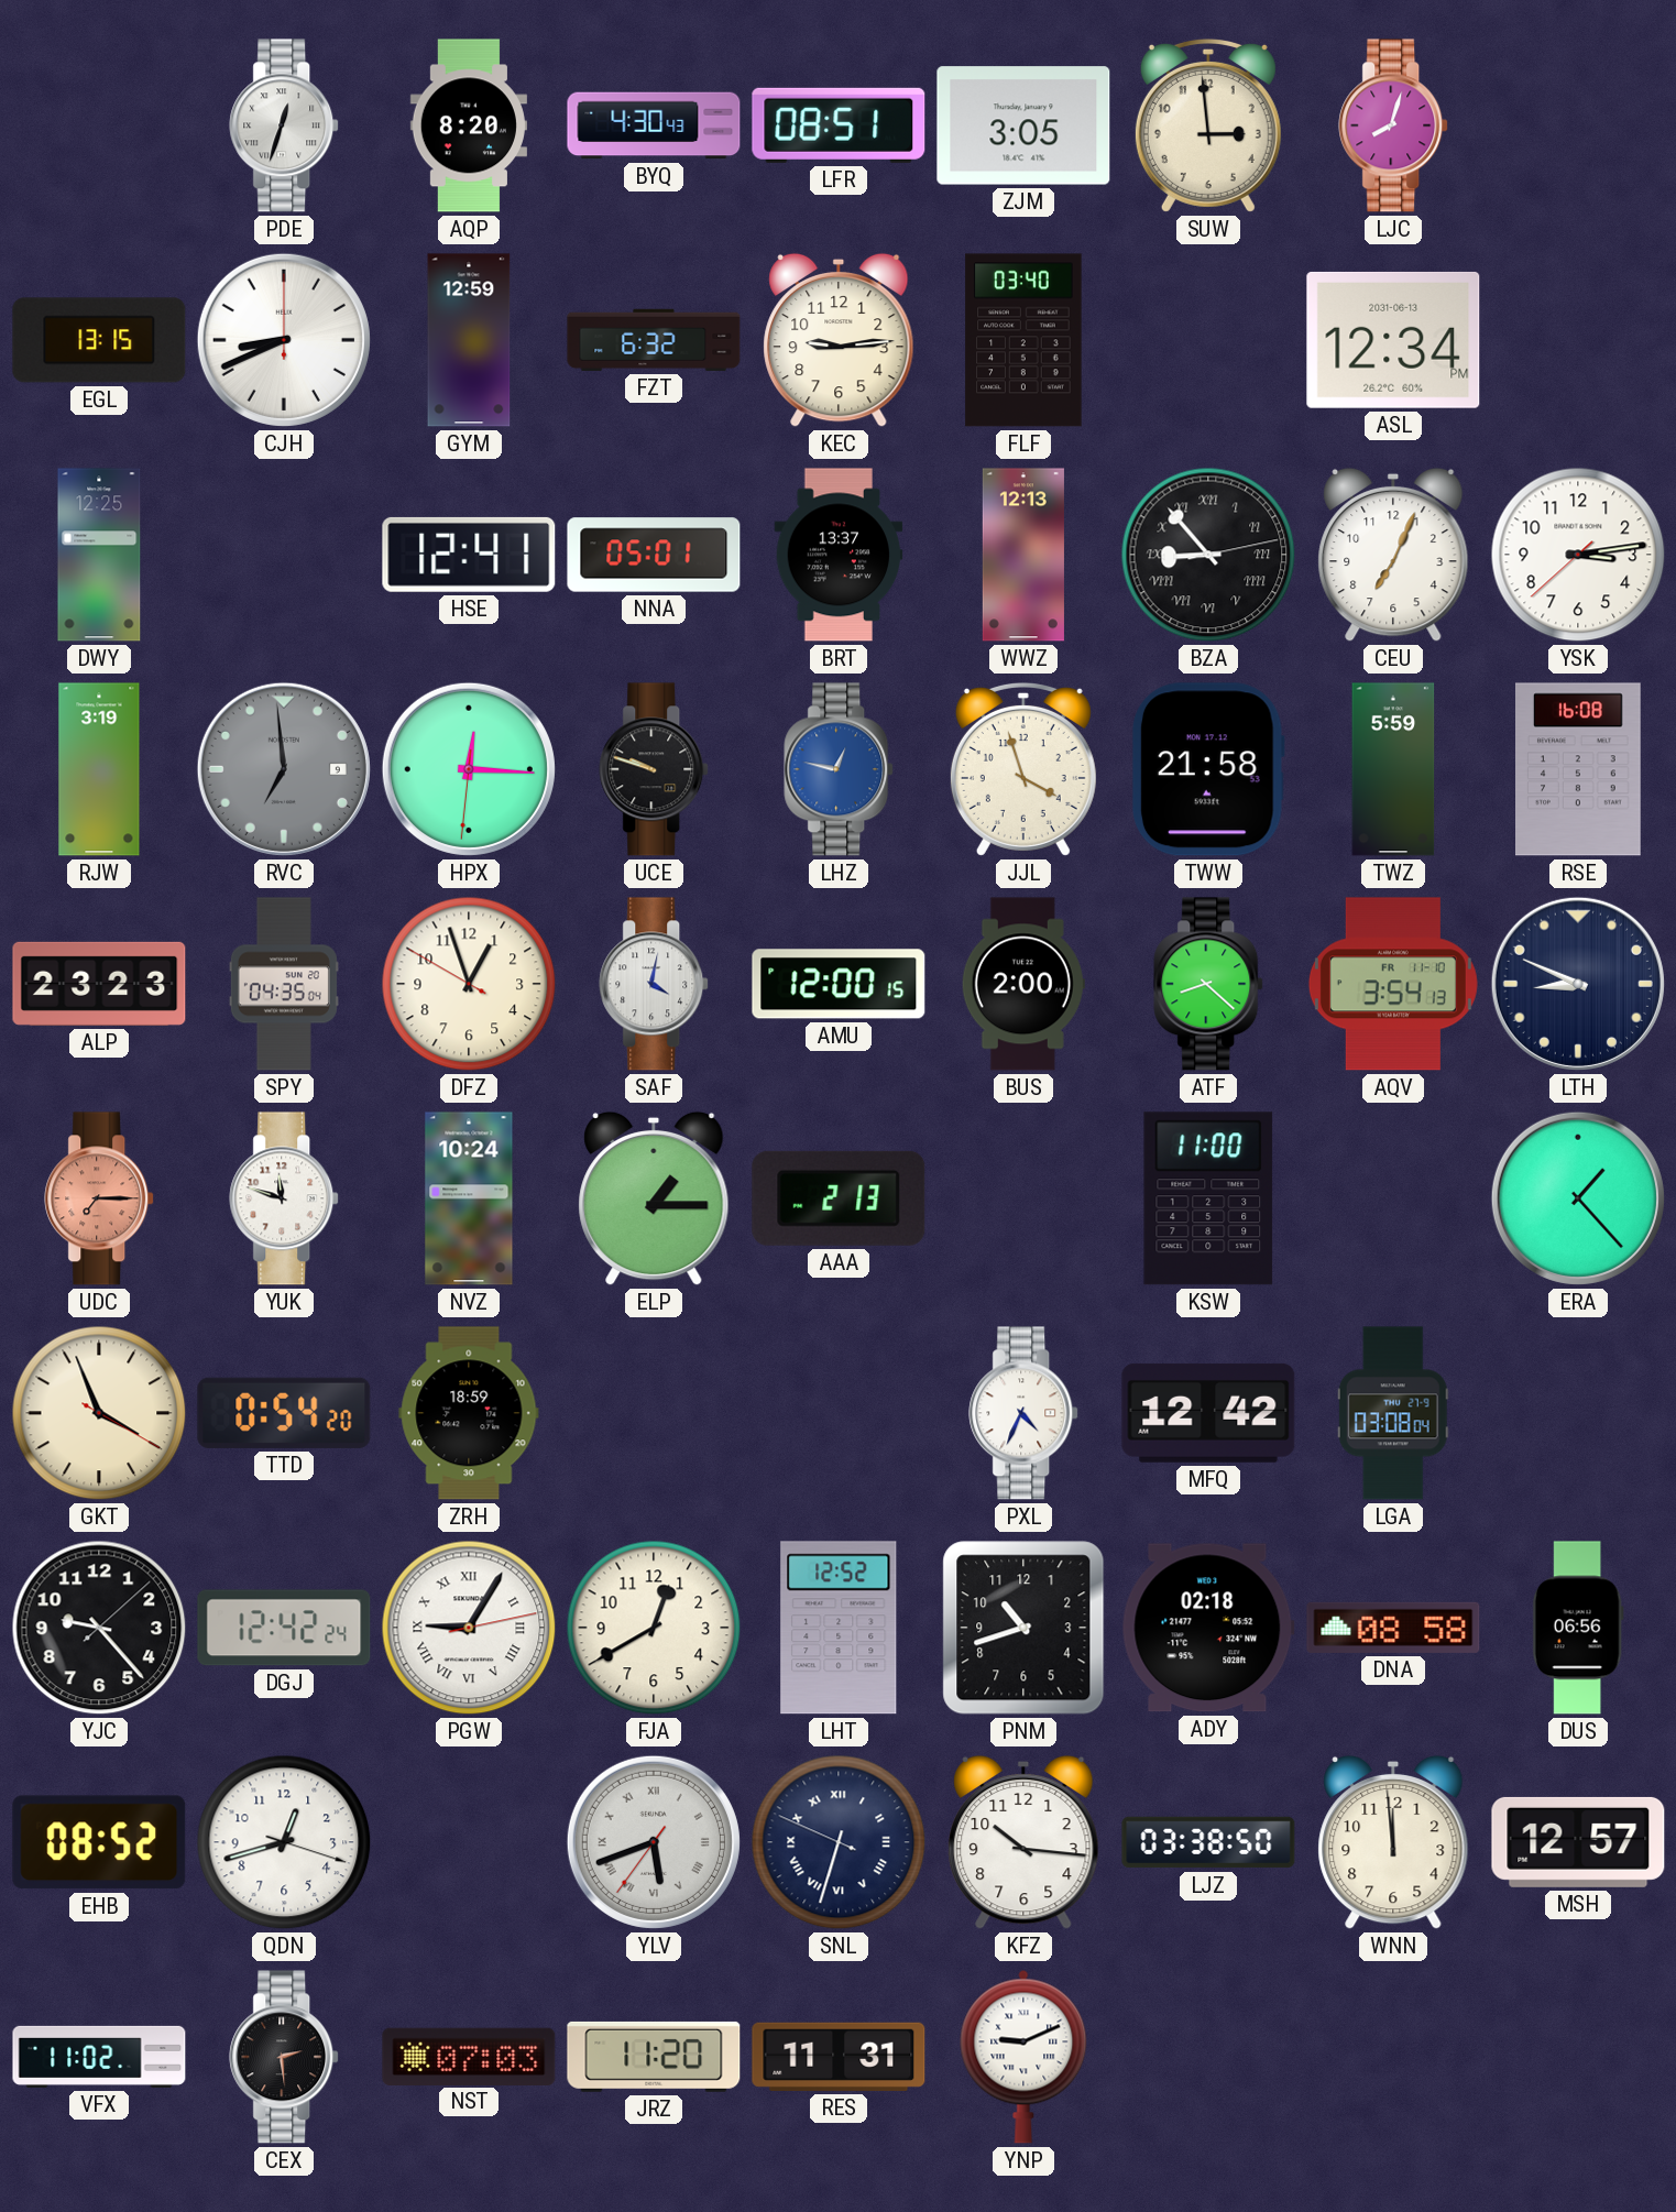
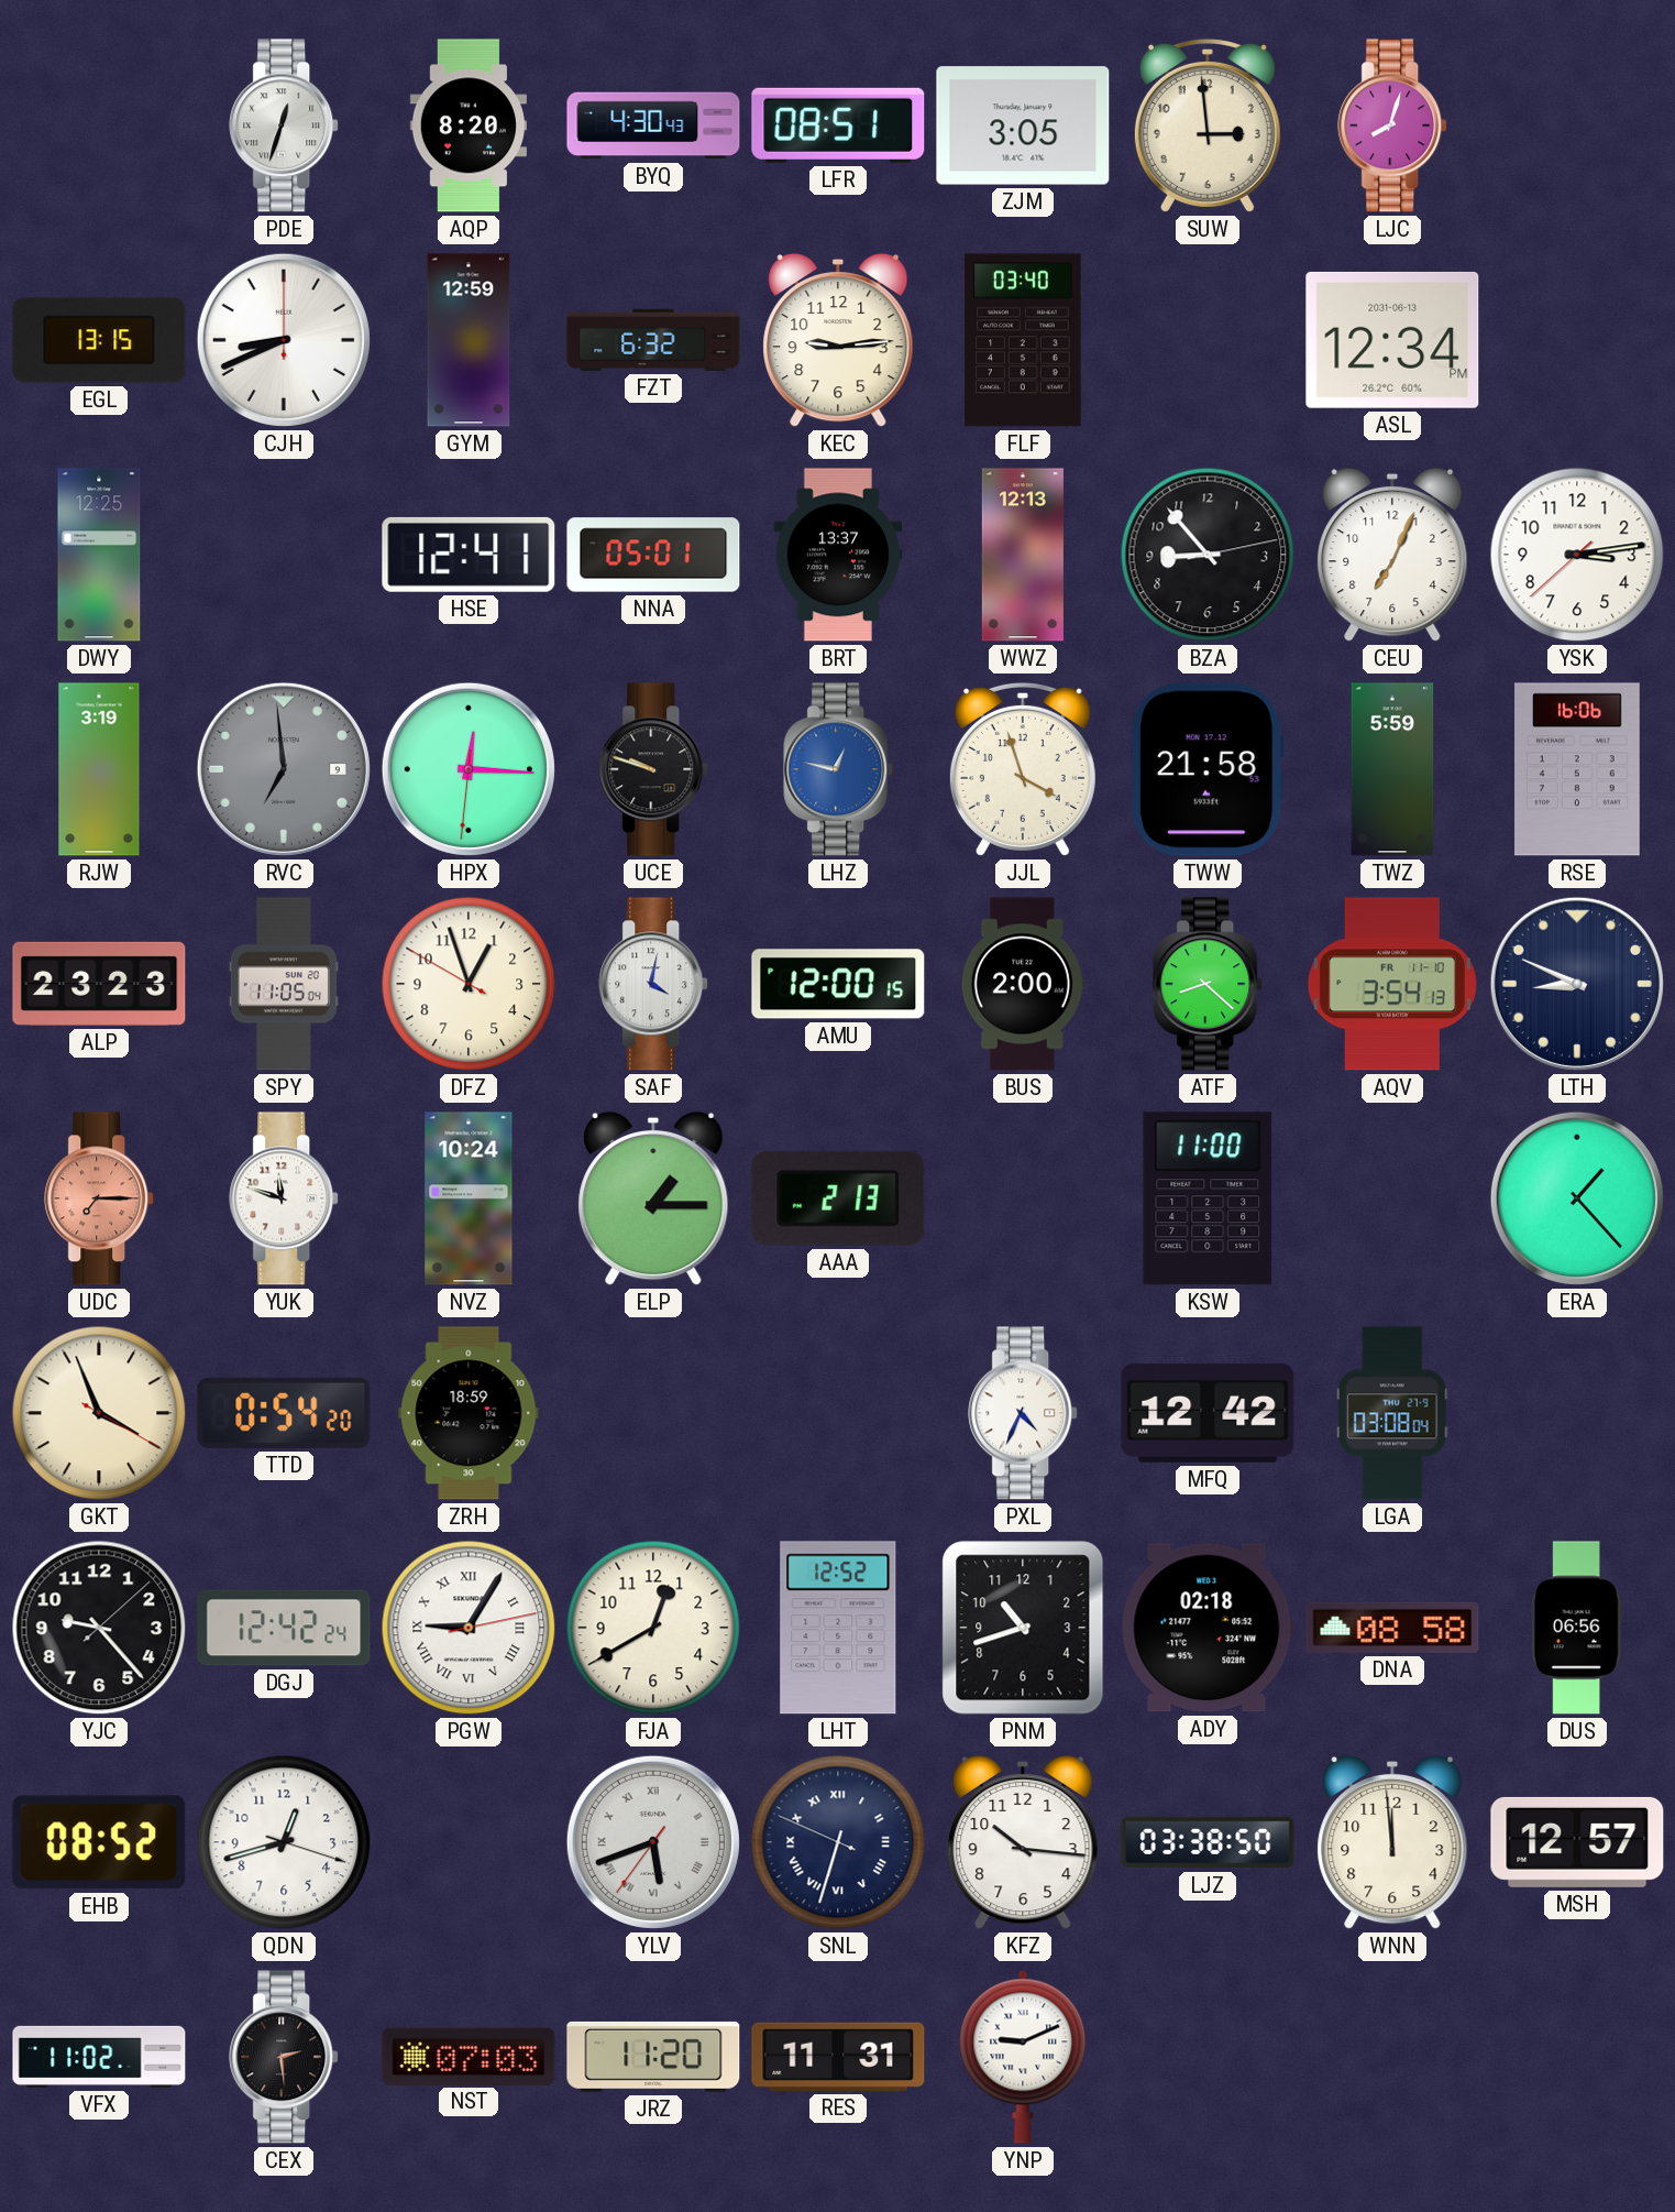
BZA numerals: Roman -> Arabic (1208, 555)
RSE: 16:08 -> 16:06 (1578, 769)
SPY: 04:35 -> 11:05 (284, 984)
